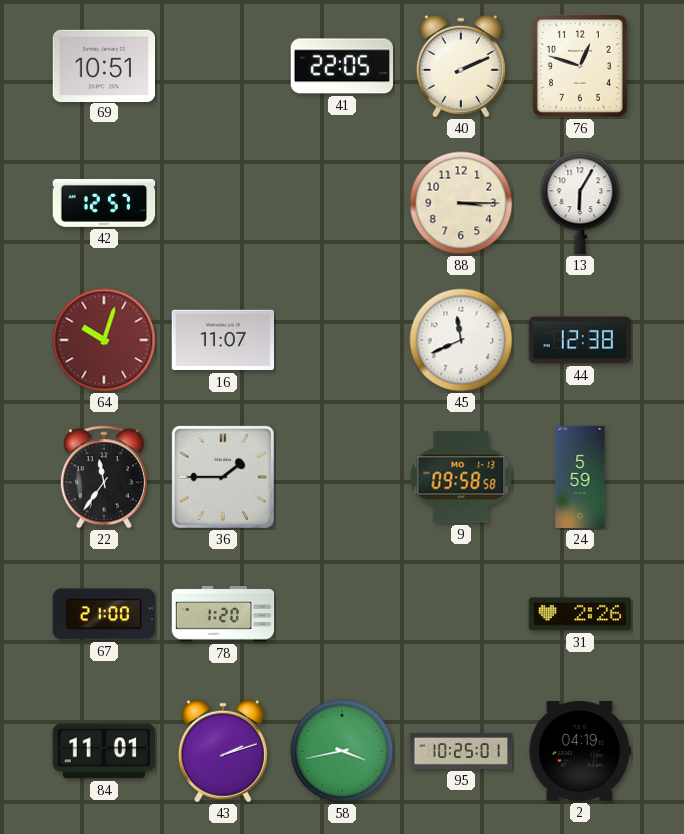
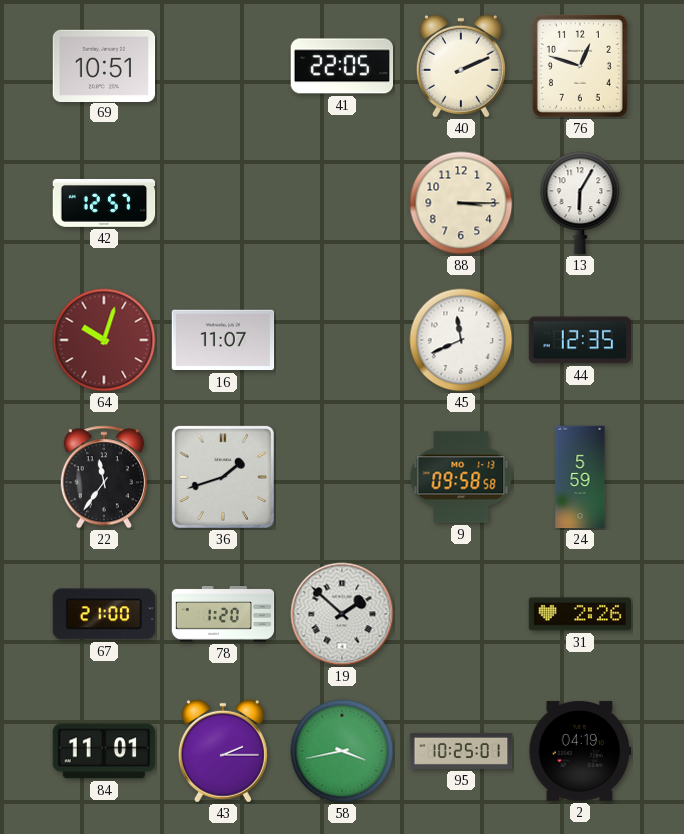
44: 12:38 -> 12:35 (580, 340)
36: 1:45 -> 1:42 (223, 477)
19: none -> 1:52 (342, 614)
43: 2:12 -> 2:15 (223, 751)
